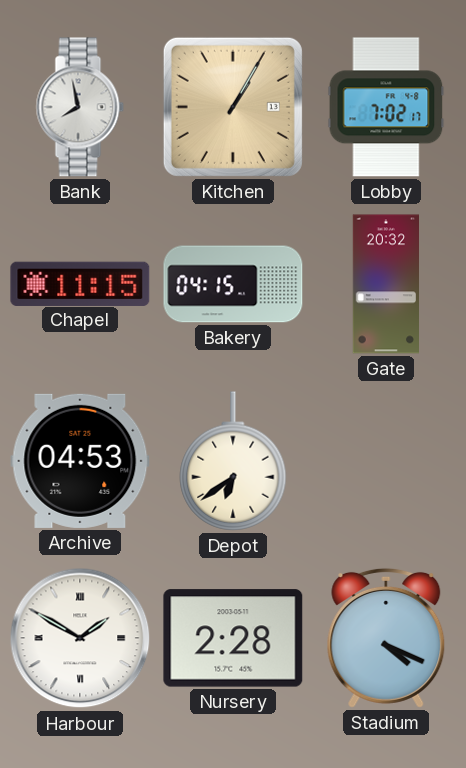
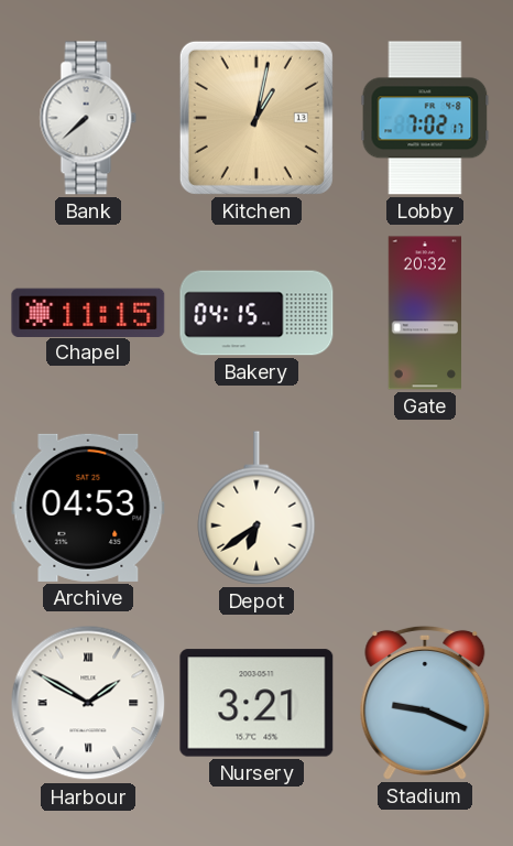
Bank: 7:58 -> 7:38 (88, 118)
Kitchen: 1:05 -> 1:02 (256, 118)
Nursery: 2:28 -> 3:21 (256, 703)
Stadium: 4:19 -> 9:19 (425, 703)
